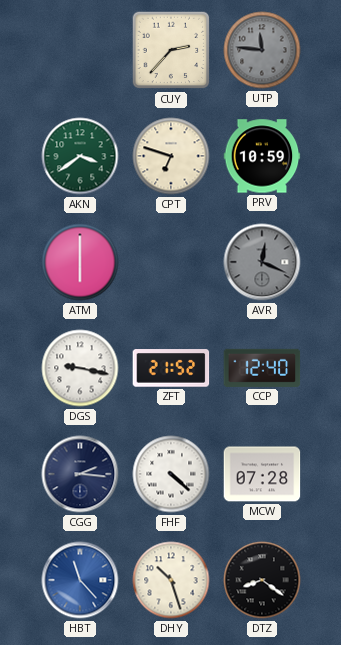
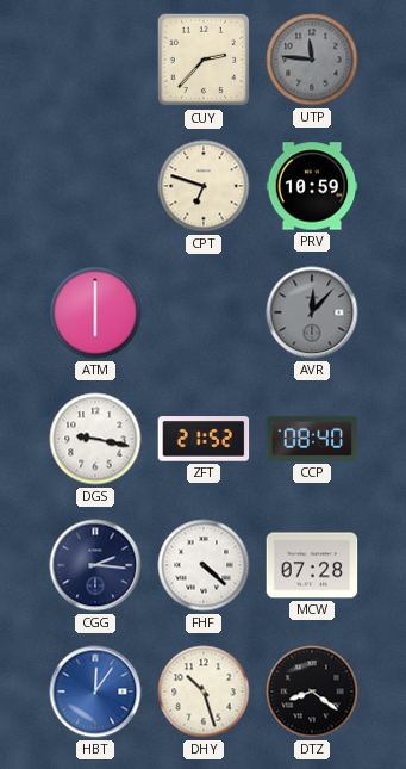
AKN: 3:39 -> none (80, 156)
AVR: 12:19 -> 12:07 (312, 312)
CCP: 12:40 -> 08:40 (312, 439)
HBT: 11:23 -> 12:06 (95, 692)
